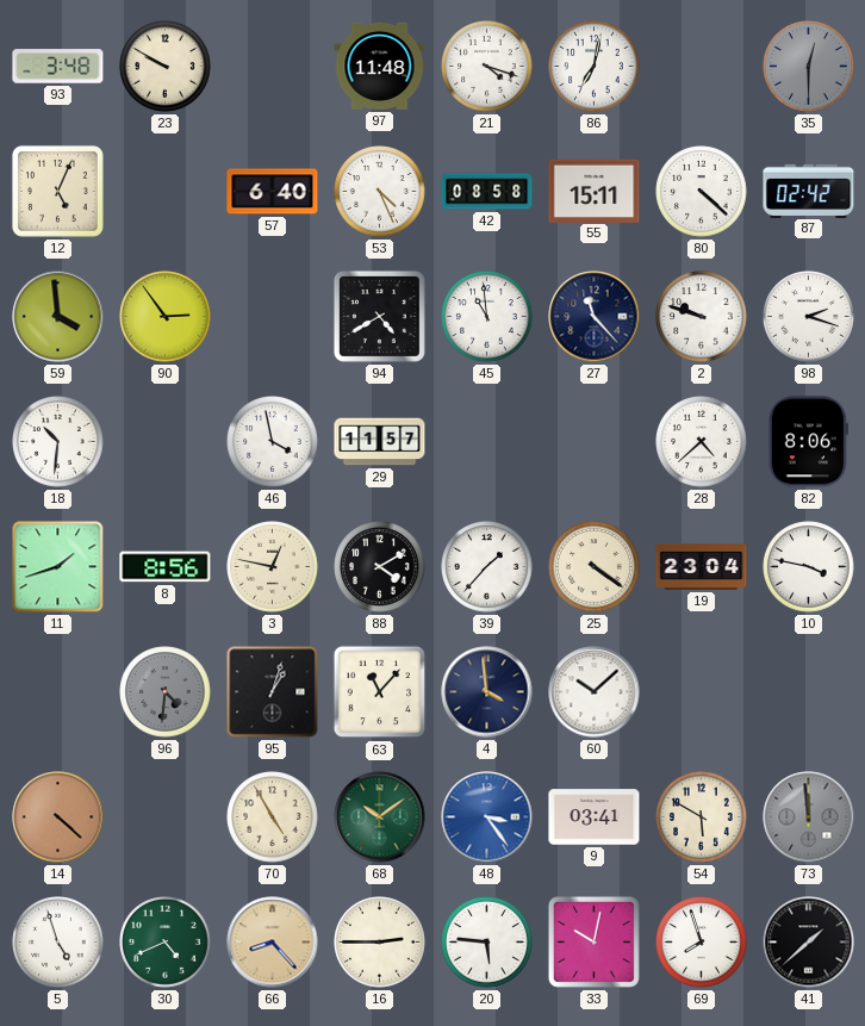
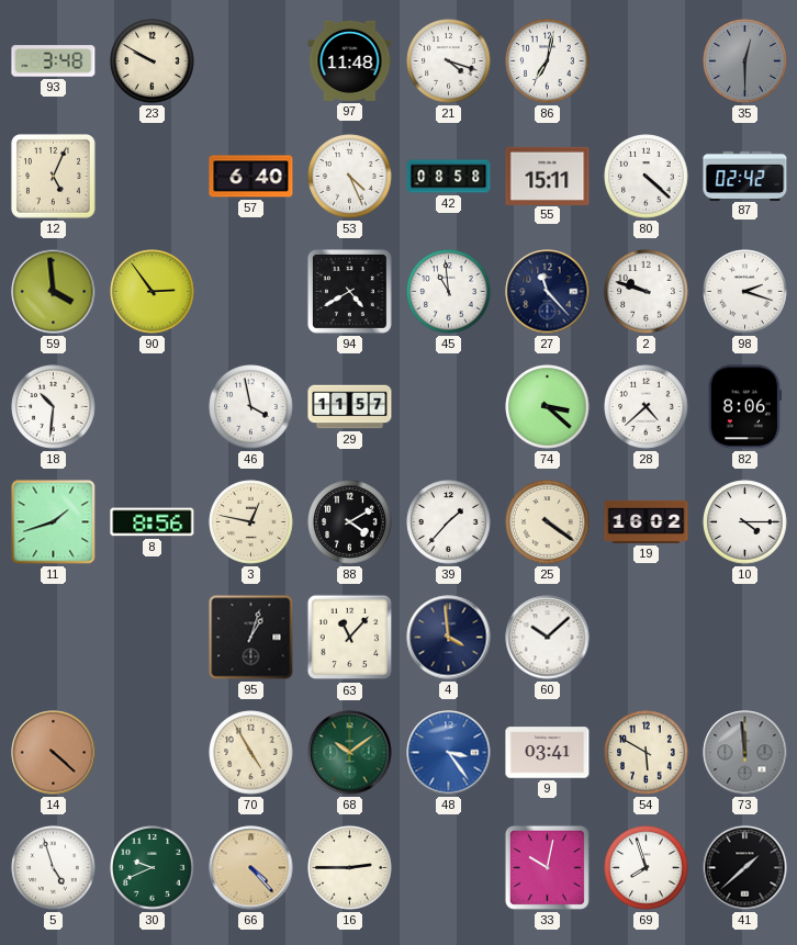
74: none -> 3:22 (548, 407)
19: 23:04 -> 16:02 (647, 521)
10: 3:47 -> 4:15 (745, 522)
96: 4:31 -> none (166, 692)
30: 4:41 -> 9:41 (153, 868)
66: 8:23 -> 4:23 (251, 868)
20: 5:46 -> none (487, 943)
